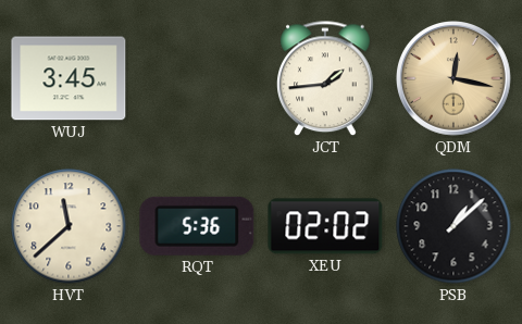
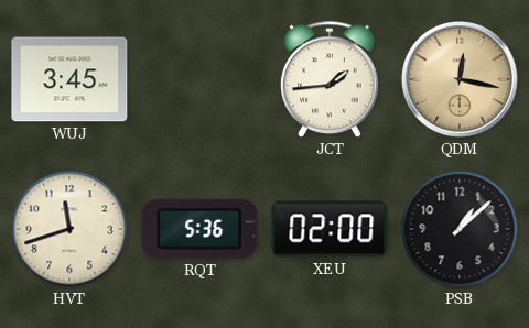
HVT: 11:38 -> 11:42 (69, 229)
XEU: 02:02 -> 02:00 (330, 229)
